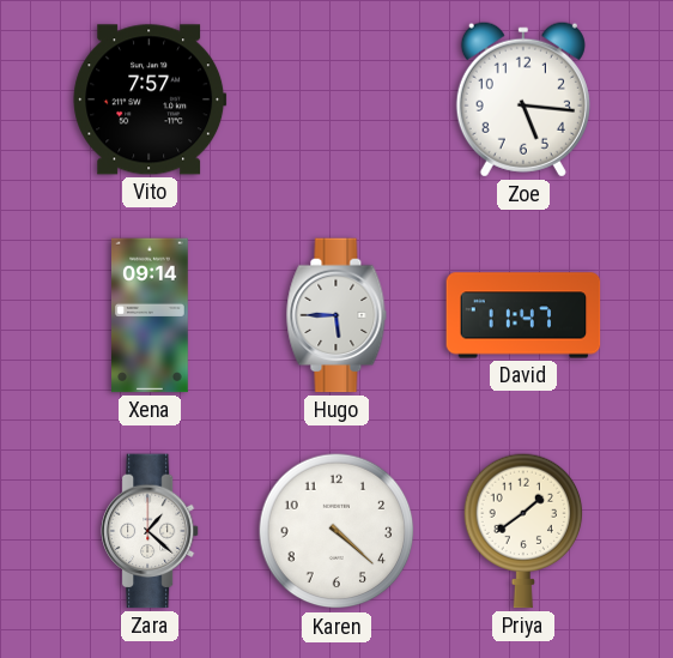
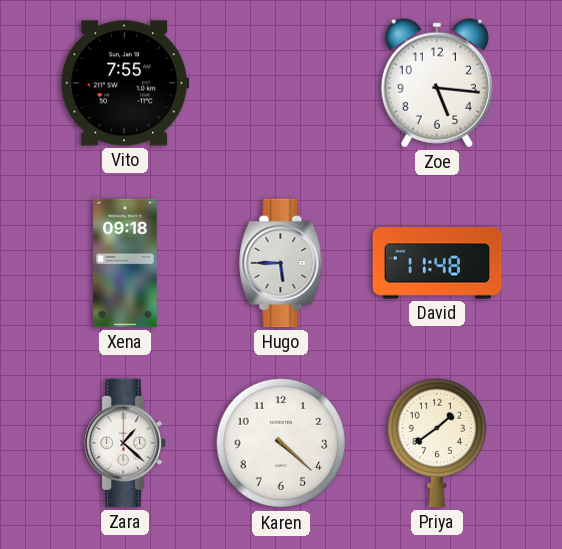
Vito: 7:57 -> 7:55 (125, 83)
Xena: 09:14 -> 09:18 (126, 263)
David: 11:47 -> 11:48 (437, 263)
